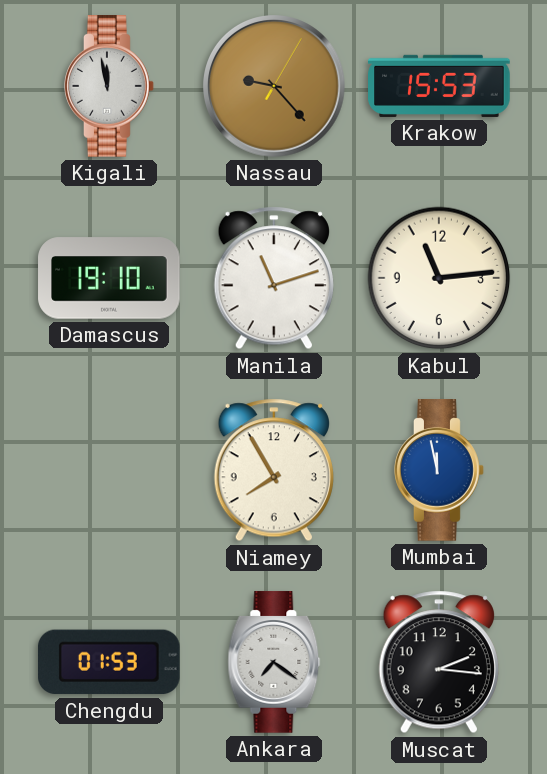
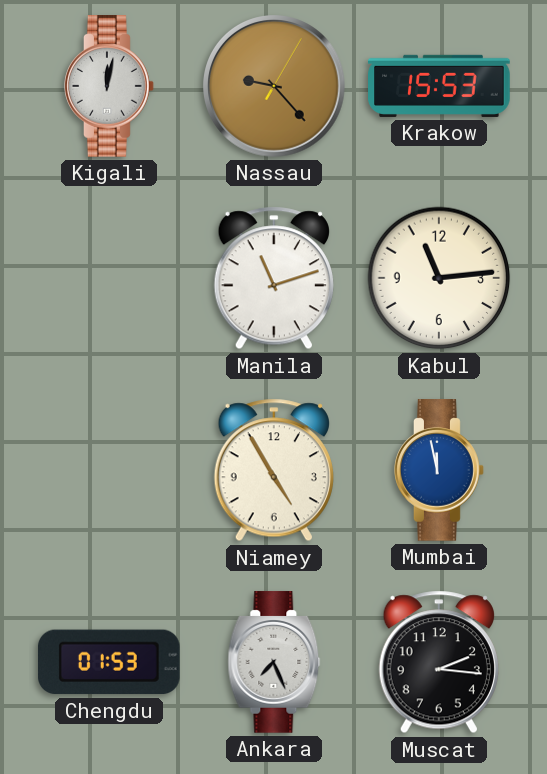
Kigali: 11:58 -> 12:02 (109, 86)
Damascus: 19:10 -> none (109, 278)
Niamey: 7:55 -> 4:55 (274, 470)
Ankara: 7:21 -> 7:26 (274, 662)
